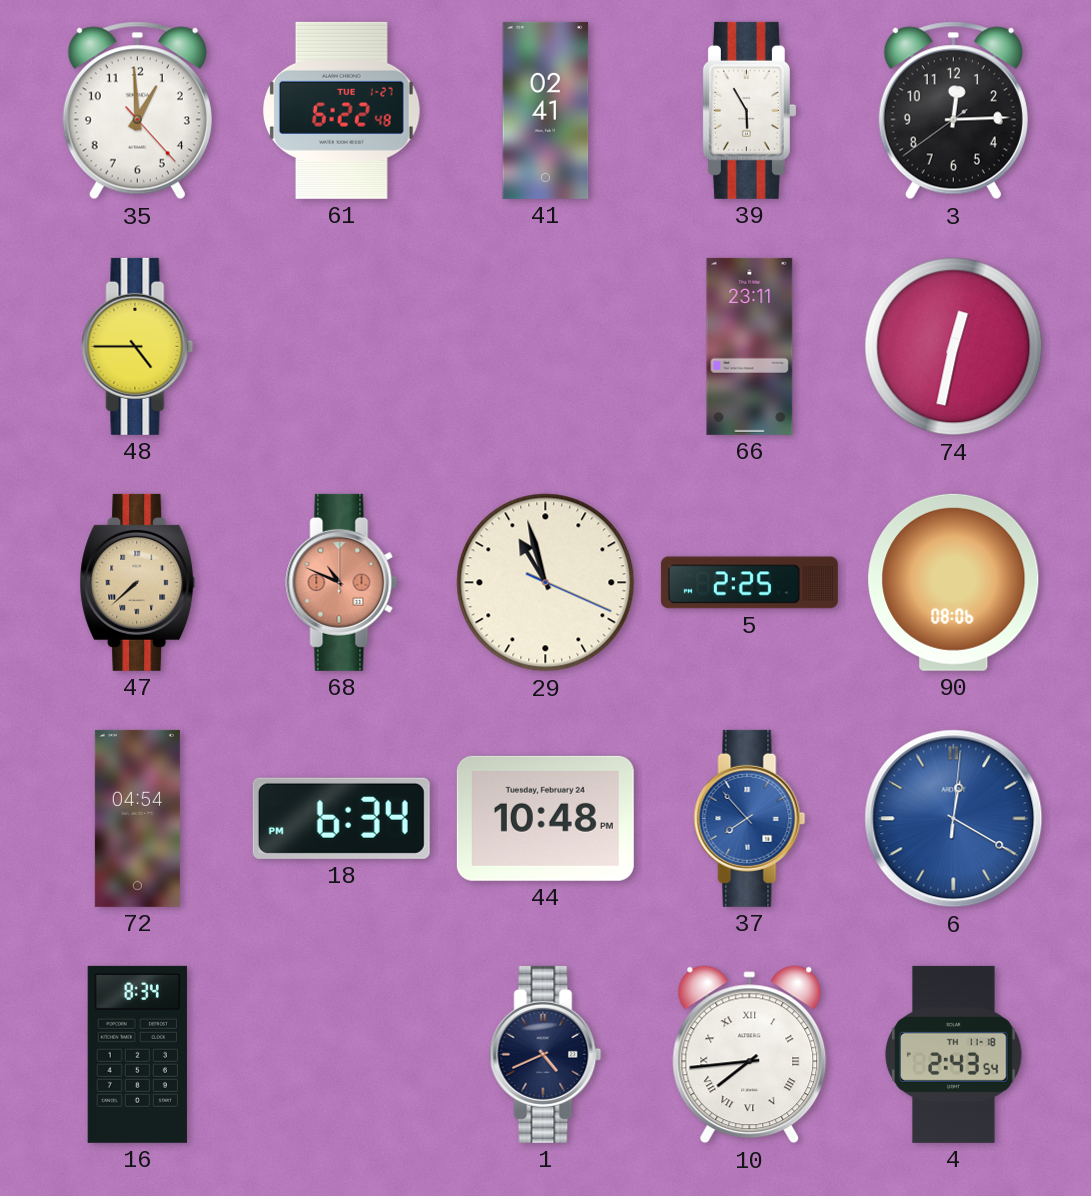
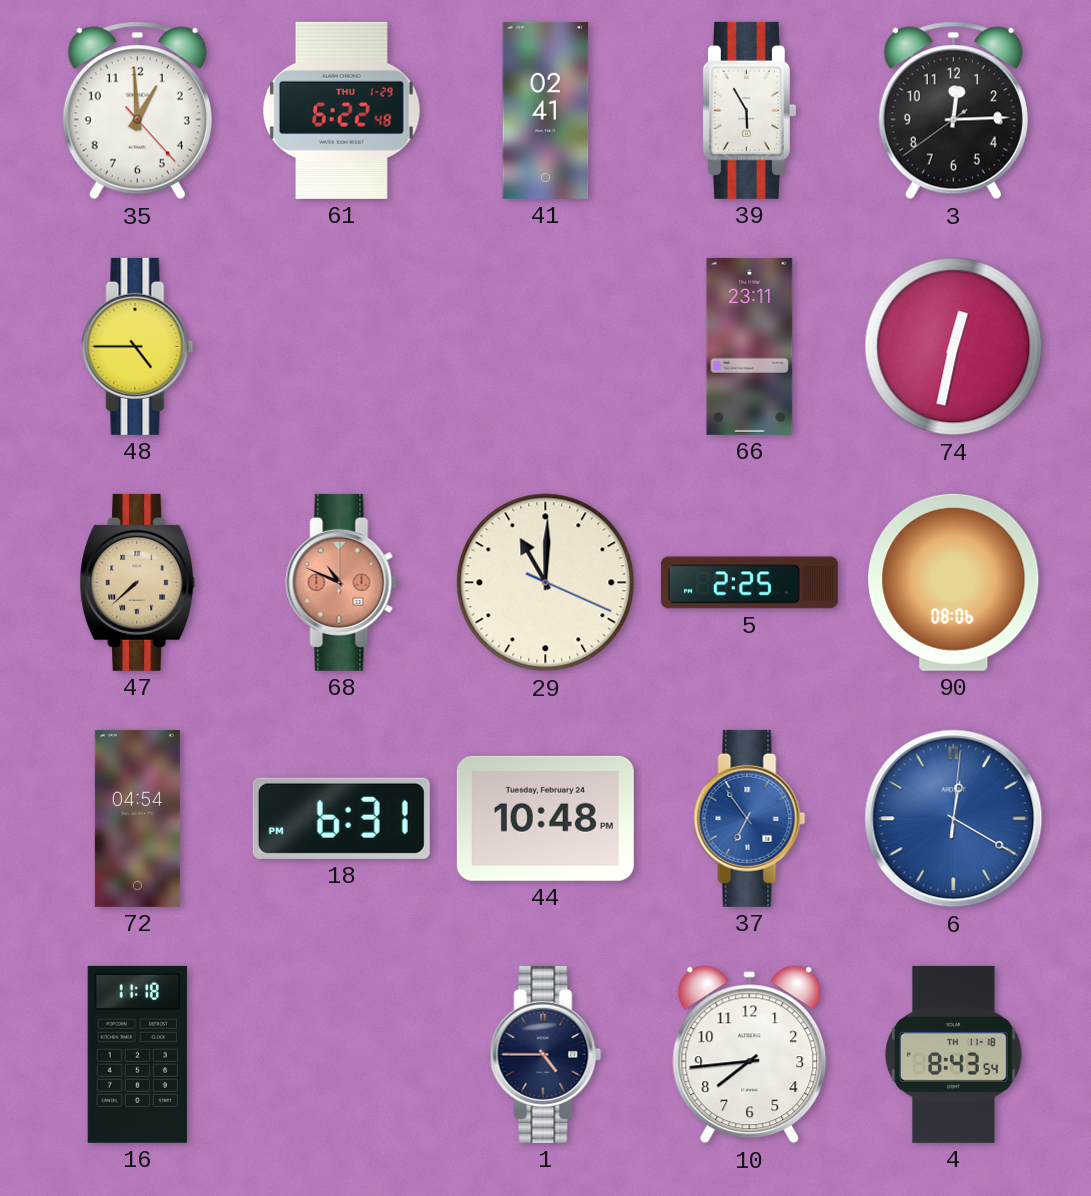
61 date: TUE 1-27 -> THU 1-29 (342, 110)
29: 10:57 -> 11:00 (546, 583)
18: 6:34 -> 6:31 (341, 818)
37: 7:53 -> 6:54 (750, 818)
16: 8:34 -> 11:18 (137, 1054)
1: 4:41 -> 4:45 (546, 1054)
10 numerals: Roman -> Arabic (750, 1055)
4: 2:43 -> 8:43 (954, 1054)
